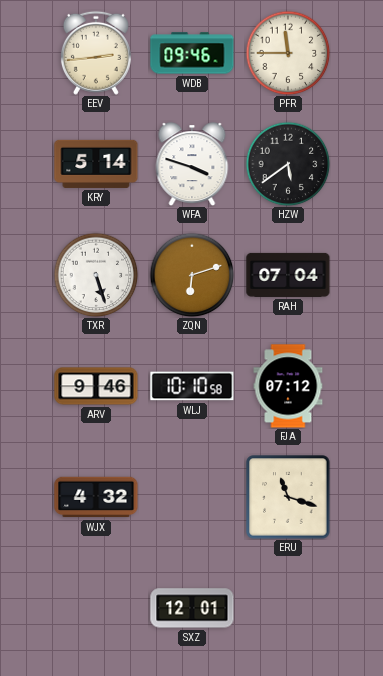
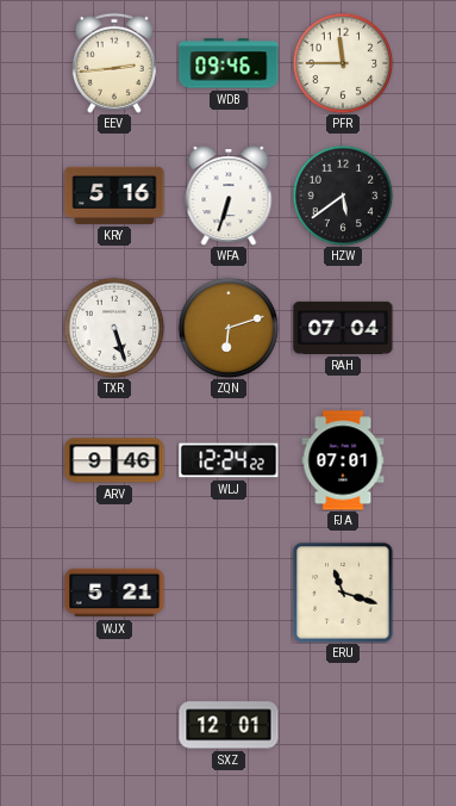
KRY: 5:14 -> 5:16 (114, 196)
WFA: 3:48 -> 6:33 (229, 196)
WLJ: 10:10 -> 12:24 (229, 460)
FJA: 07:12 -> 07:01 (343, 460)
WJX: 4:32 -> 5:21 (114, 593)
